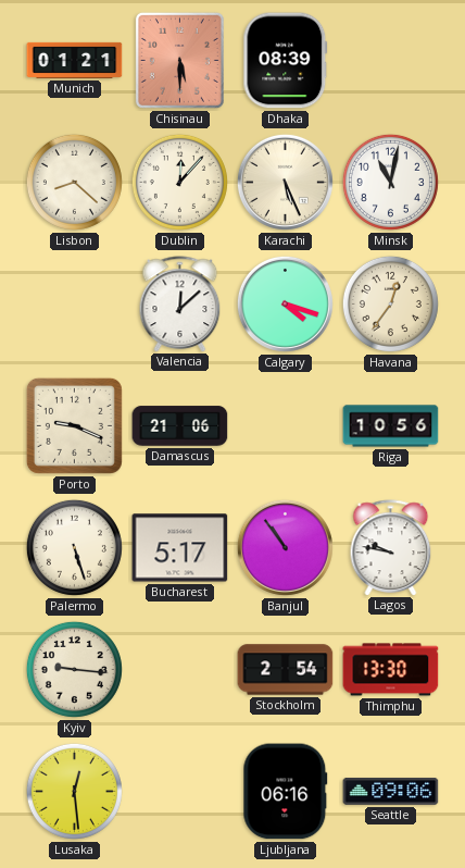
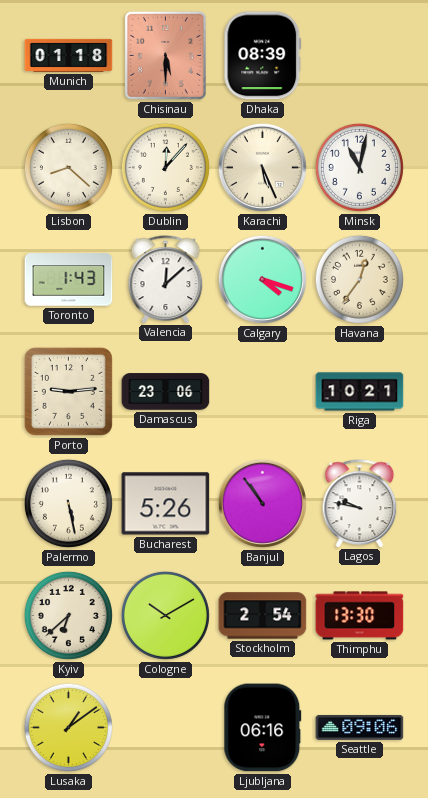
Munich: 01:21 -> 01:18 (69, 55)
Toronto: none -> 1:43 (69, 280)
Porto: 9:19 -> 9:14 (68, 391)
Damascus: 21:06 -> 23:06 (166, 392)
Riga: 10:56 -> 10:21 (360, 392)
Palermo: 5:27 -> 5:28 (68, 503)
Bucharest: 5:17 -> 5:26 (166, 504)
Kyiv: 9:16 -> 6:38 (68, 615)
Cologne: none -> 10:10 (165, 615)
Lusaka: 12:29 -> 1:09 (68, 727)
